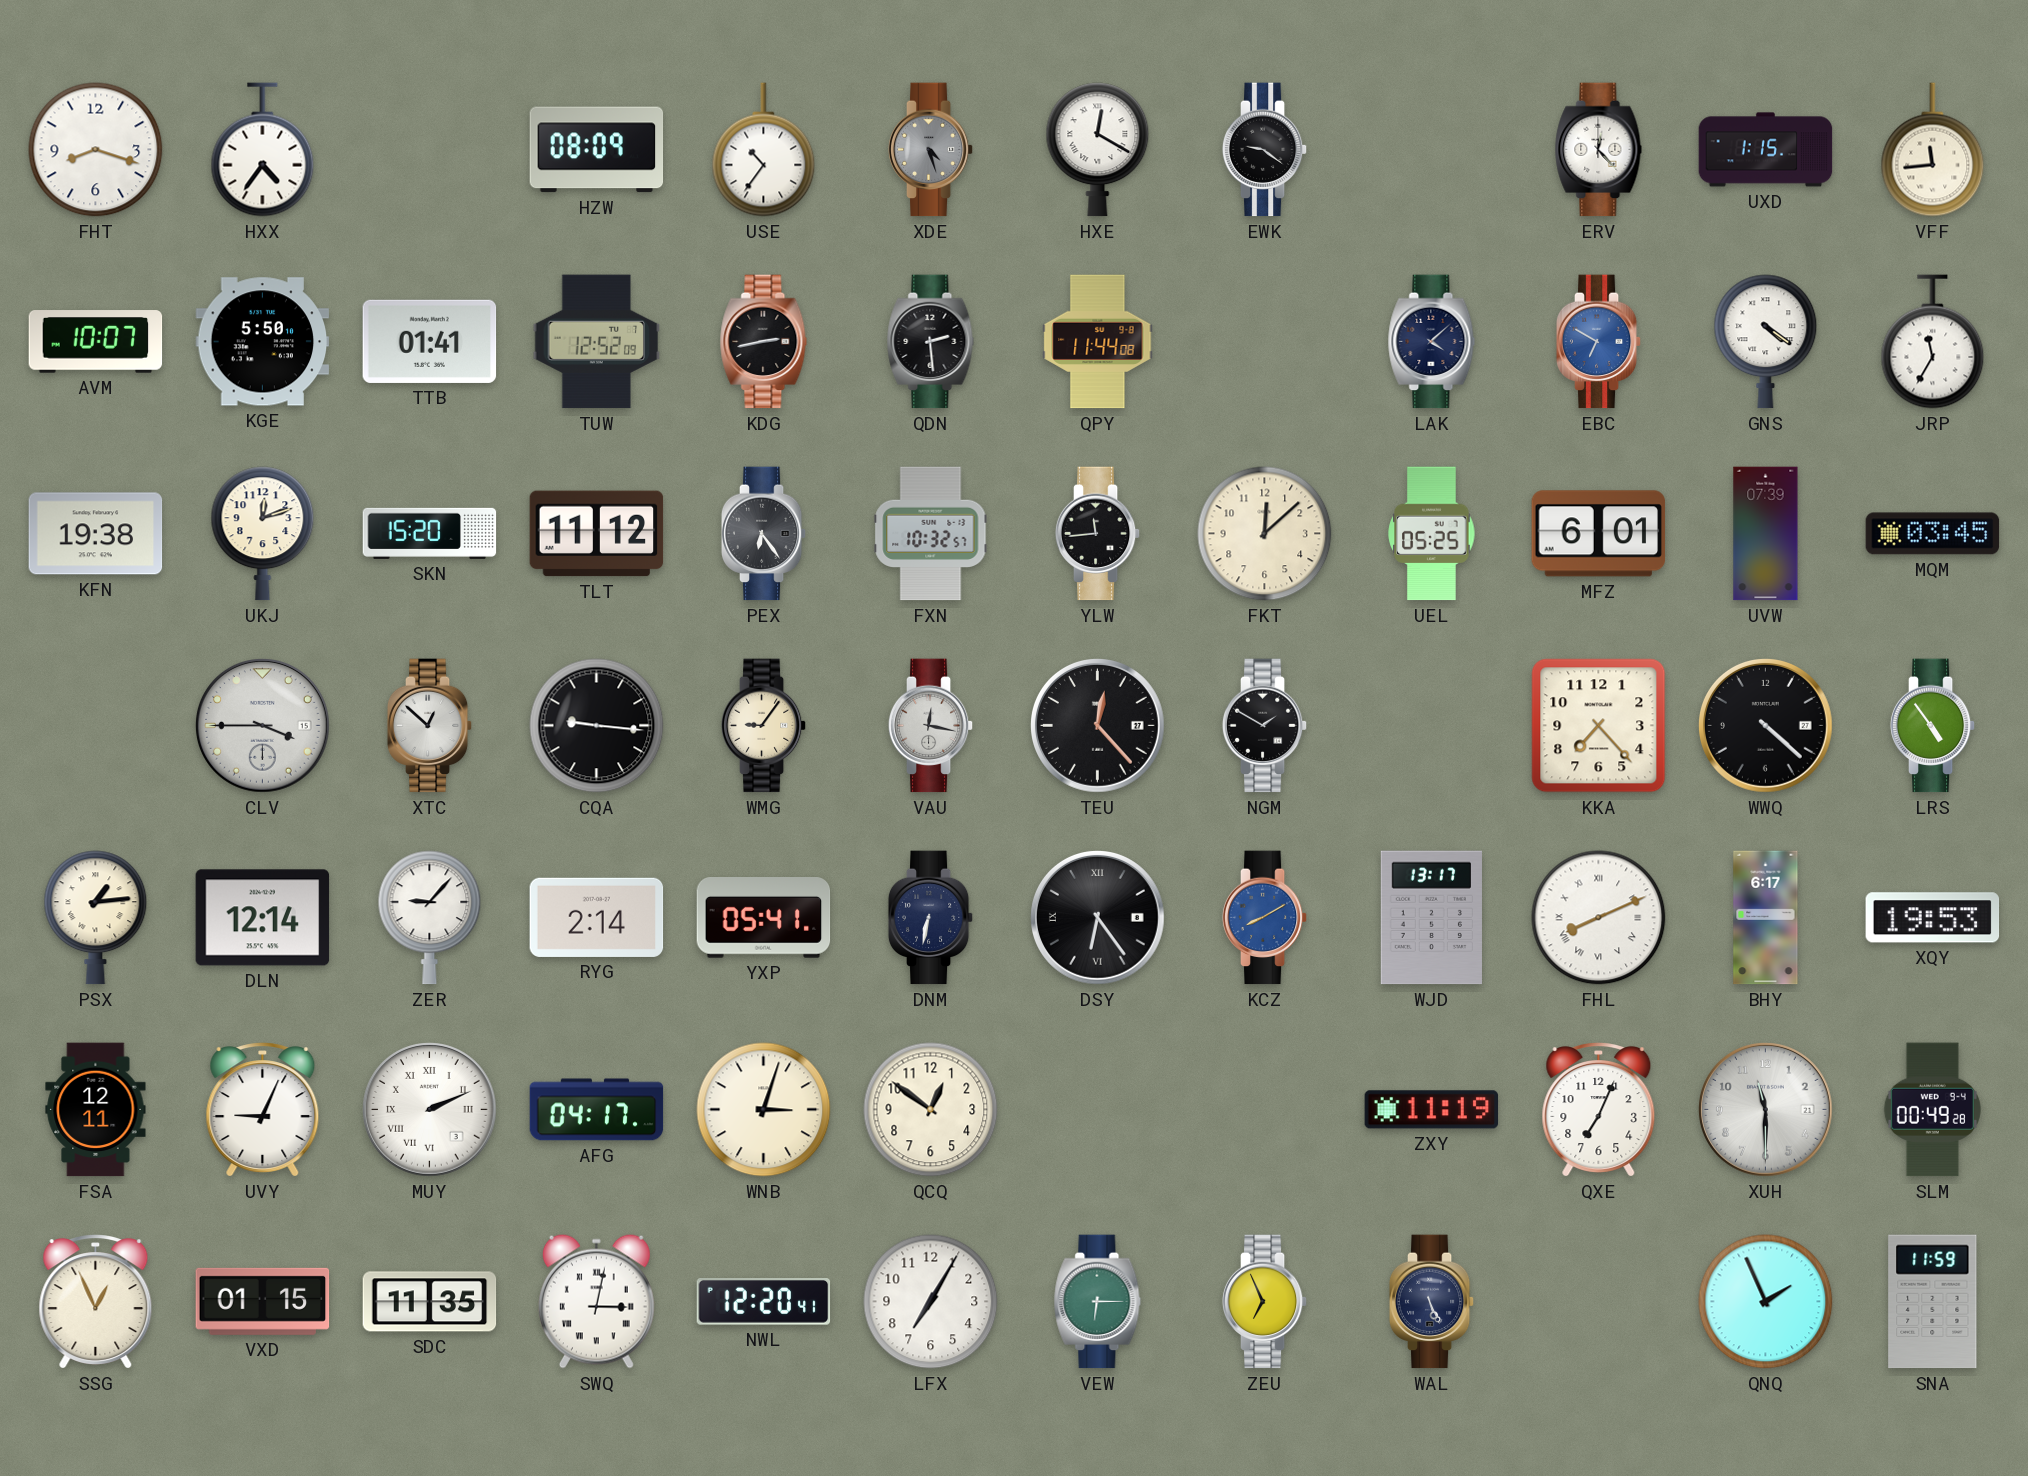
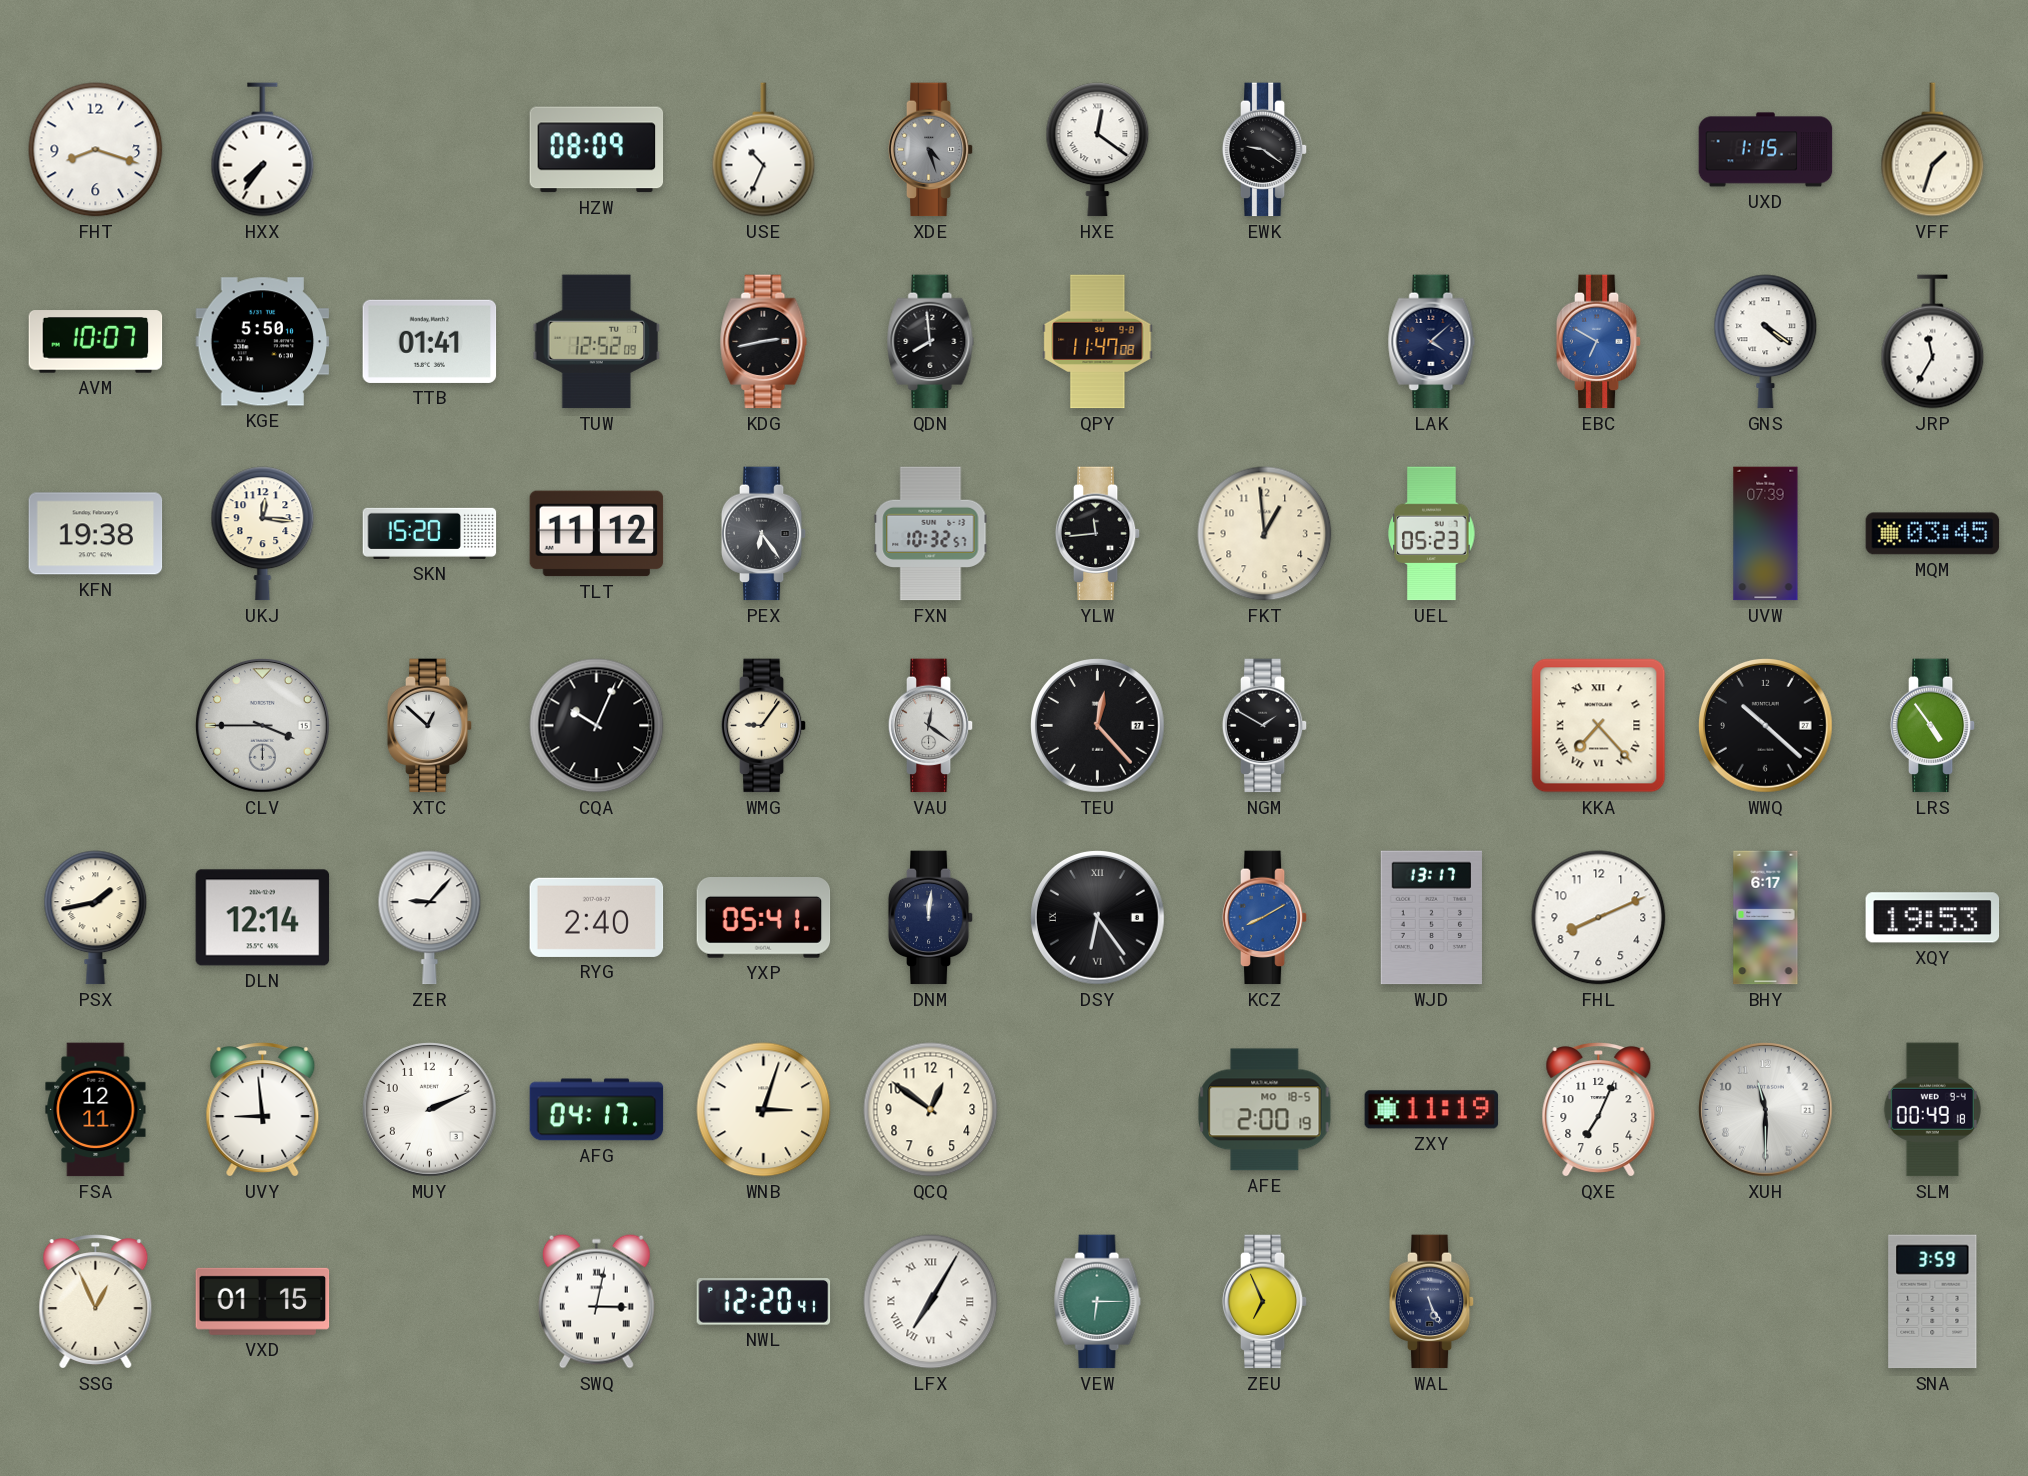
HXX: 4:36 -> 7:36 (263, 150)
USE: 10:36 -> 10:34 (764, 150)
HXE: 12:20 -> 12:21 (1098, 150)
ERV: 12:23 -> none (1599, 150)
VFF: 11:44 -> 1:33 (1933, 150)
QDN: 2:29 -> 7:59 (931, 342)
QPY: 11:44 -> 11:47 (1098, 342)
UKJ: 12:12 -> 12:16 (263, 534)
FKT: 12:08 -> 12:59 (1265, 534)
UEL: 05:25 -> 05:23 (1432, 534)
MFZ: 6:01 -> none (1599, 534)
CQA: 9:16 -> 10:04 (597, 726)
VAU: 12:17 -> 12:21 (931, 726)
KKA numerals: Arabic -> Roman (1599, 726)
WWQ: 4:22 -> 10:22 (1766, 726)
PSX: 1:14 -> 1:43 (96, 918)
RYG: 2:14 -> 2:40 (597, 917)
DNM: 6:32 -> 12:01 (931, 918)
FHL numerals: Roman -> Arabic (1599, 918)
UVY: 9:04 -> 8:59 (263, 1110)
MUY numerals: Roman -> Arabic (430, 1110)
AFE: none -> 2:00 (1265, 1110)
SLM: 00:49:28 -> 00:49:18 (1932, 1110)
SDC: 11:35 -> none (430, 1302)
LFX numerals: Arabic -> Roman (931, 1302)
QNQ: 1:56 -> none (1766, 1302)
SNA: 11:59 -> 3:59 (1933, 1302)
